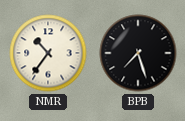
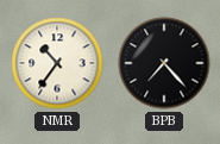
BPB: 7:27 -> 7:23 (164, 63)
